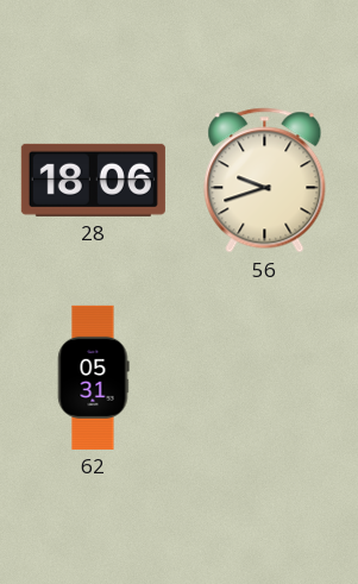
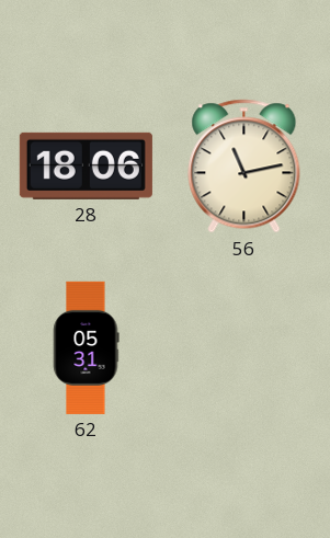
56: 9:42 -> 11:13 (244, 167)
